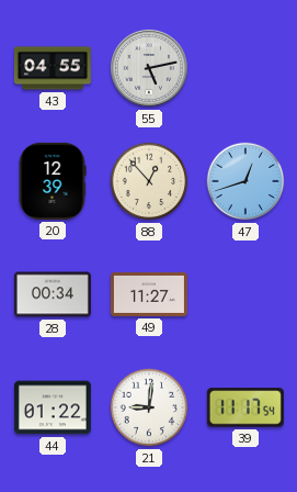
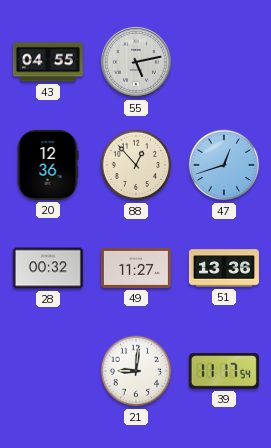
20: 12:39 -> 12:36 (48, 165)
28: 00:34 -> 00:32 (48, 268)
51: none -> 13:36 (224, 268)
44: 01:22 -> none (53, 407)
